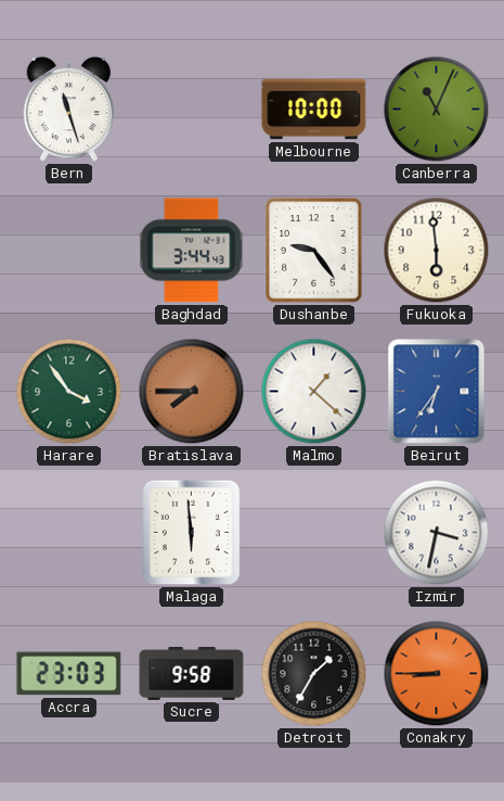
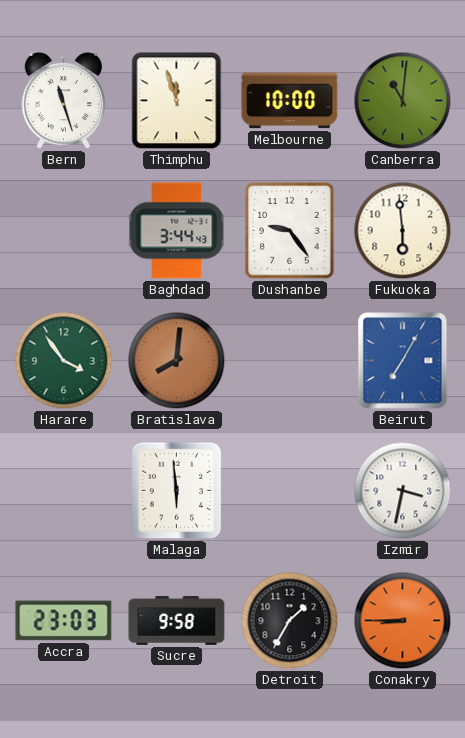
Thimphu: none -> 11:57 (177, 101)
Canberra: 11:04 -> 11:01 (403, 101)
Bratislava: 7:45 -> 8:01 (177, 361)
Malmo: 1:22 -> none (314, 392)
Beirut: 6:36 -> 7:05 (403, 361)
